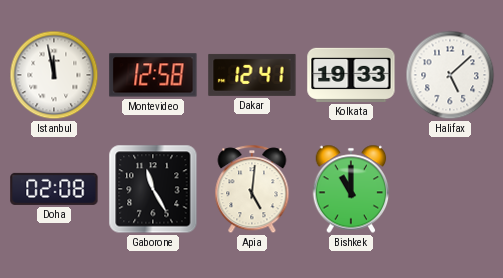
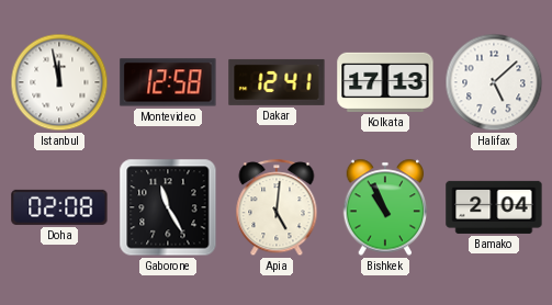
Kolkata: 19:33 -> 17:13 (385, 82)
Bishkek: 11:00 -> 10:56 (385, 207)
Bamako: none -> 2:04 (494, 207)
